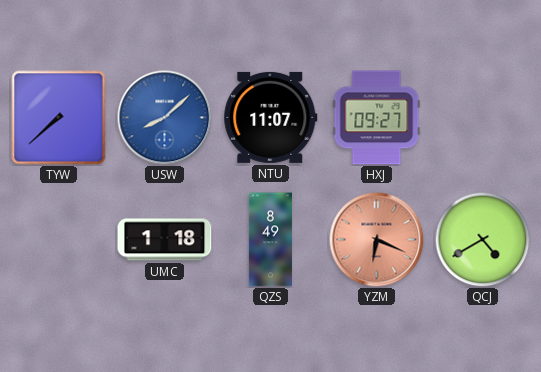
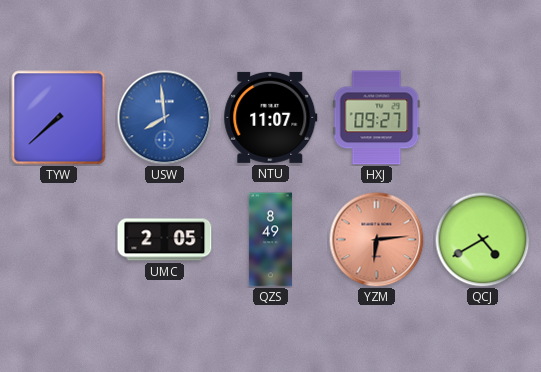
USW: 8:08 -> 7:59 (164, 117)
UMC: 1:18 -> 2:05 (165, 240)
YZM: 6:19 -> 6:14 (376, 239)
